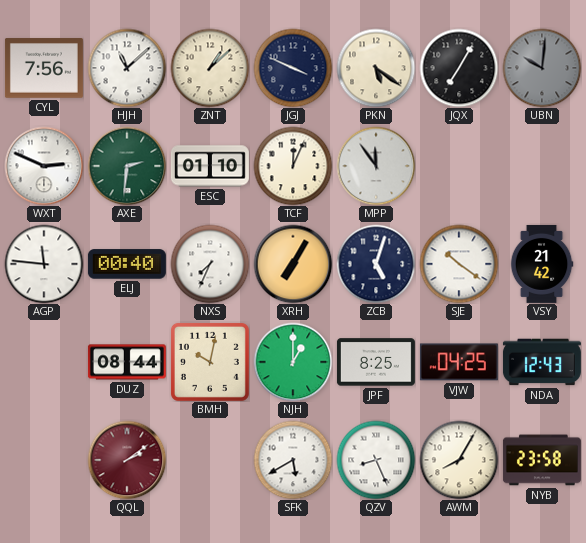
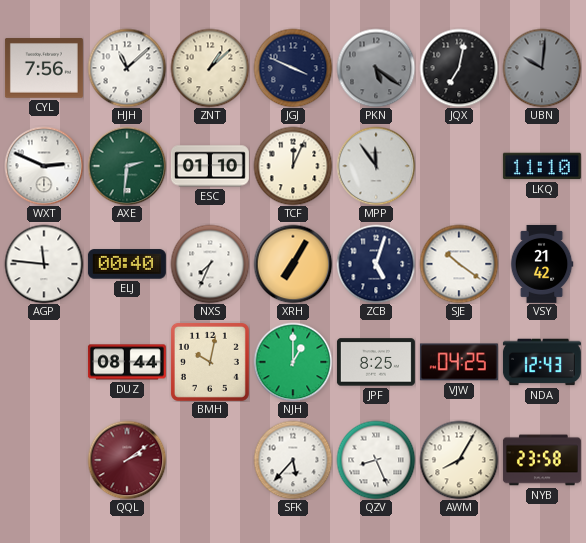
PKN dial: cream -> grey (376, 68)
JQX: 7:05 -> 7:02 (459, 68)
LKQ: none -> 11:10 (542, 166)
SFK: 5:40 -> 5:37 (293, 460)
